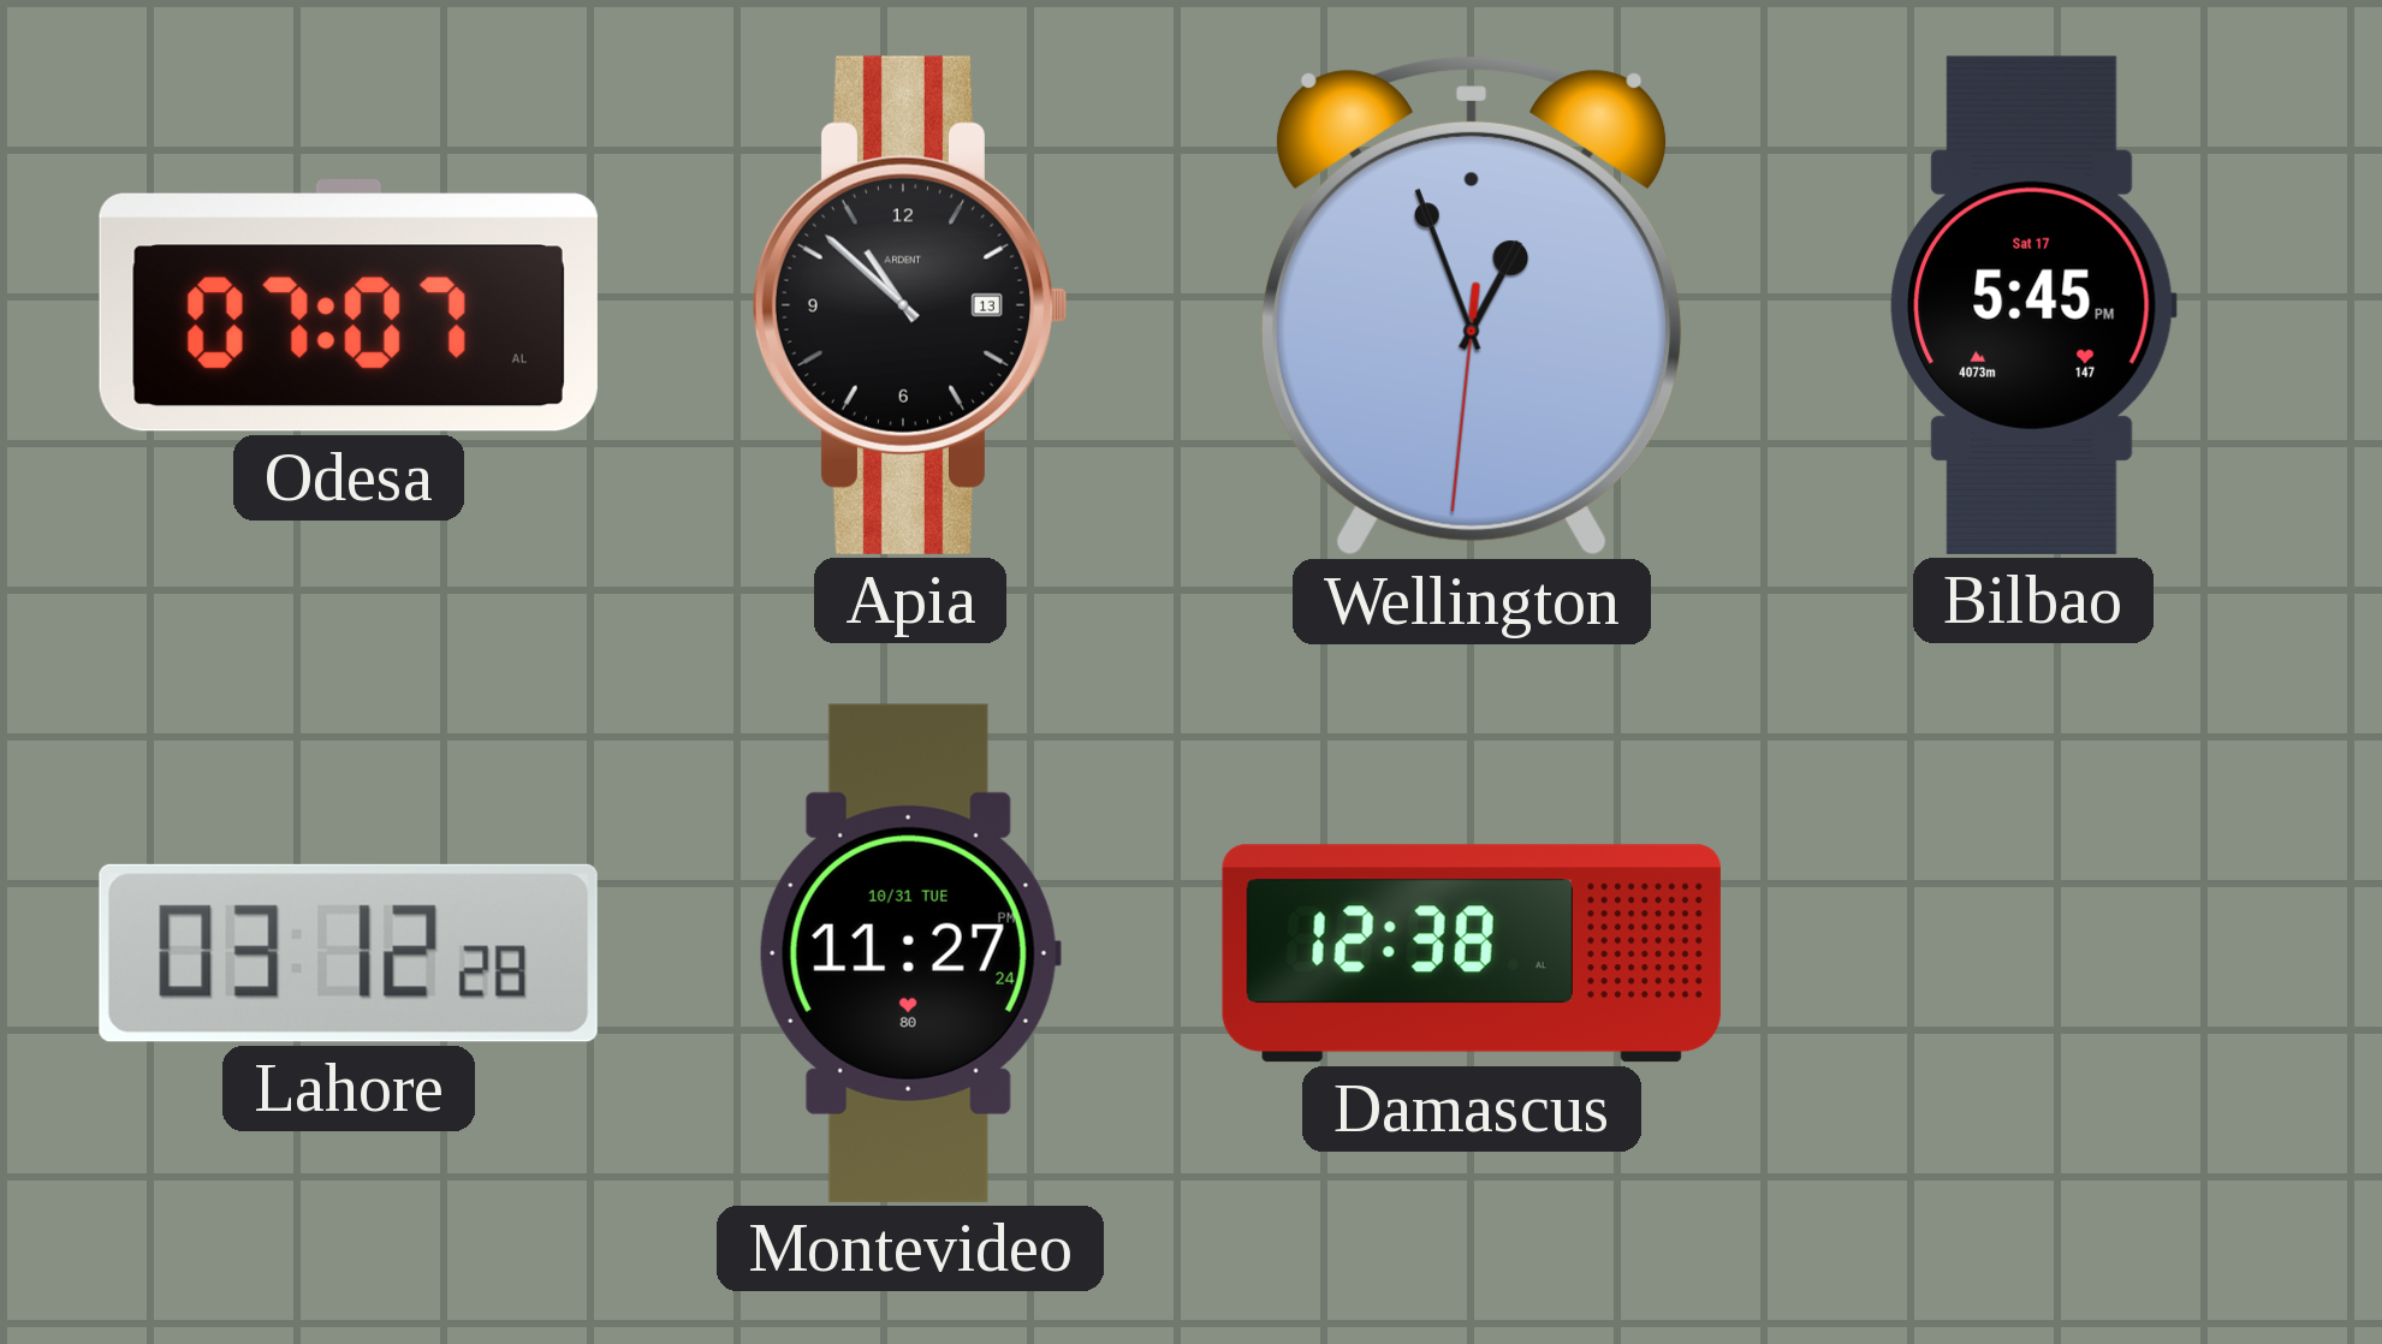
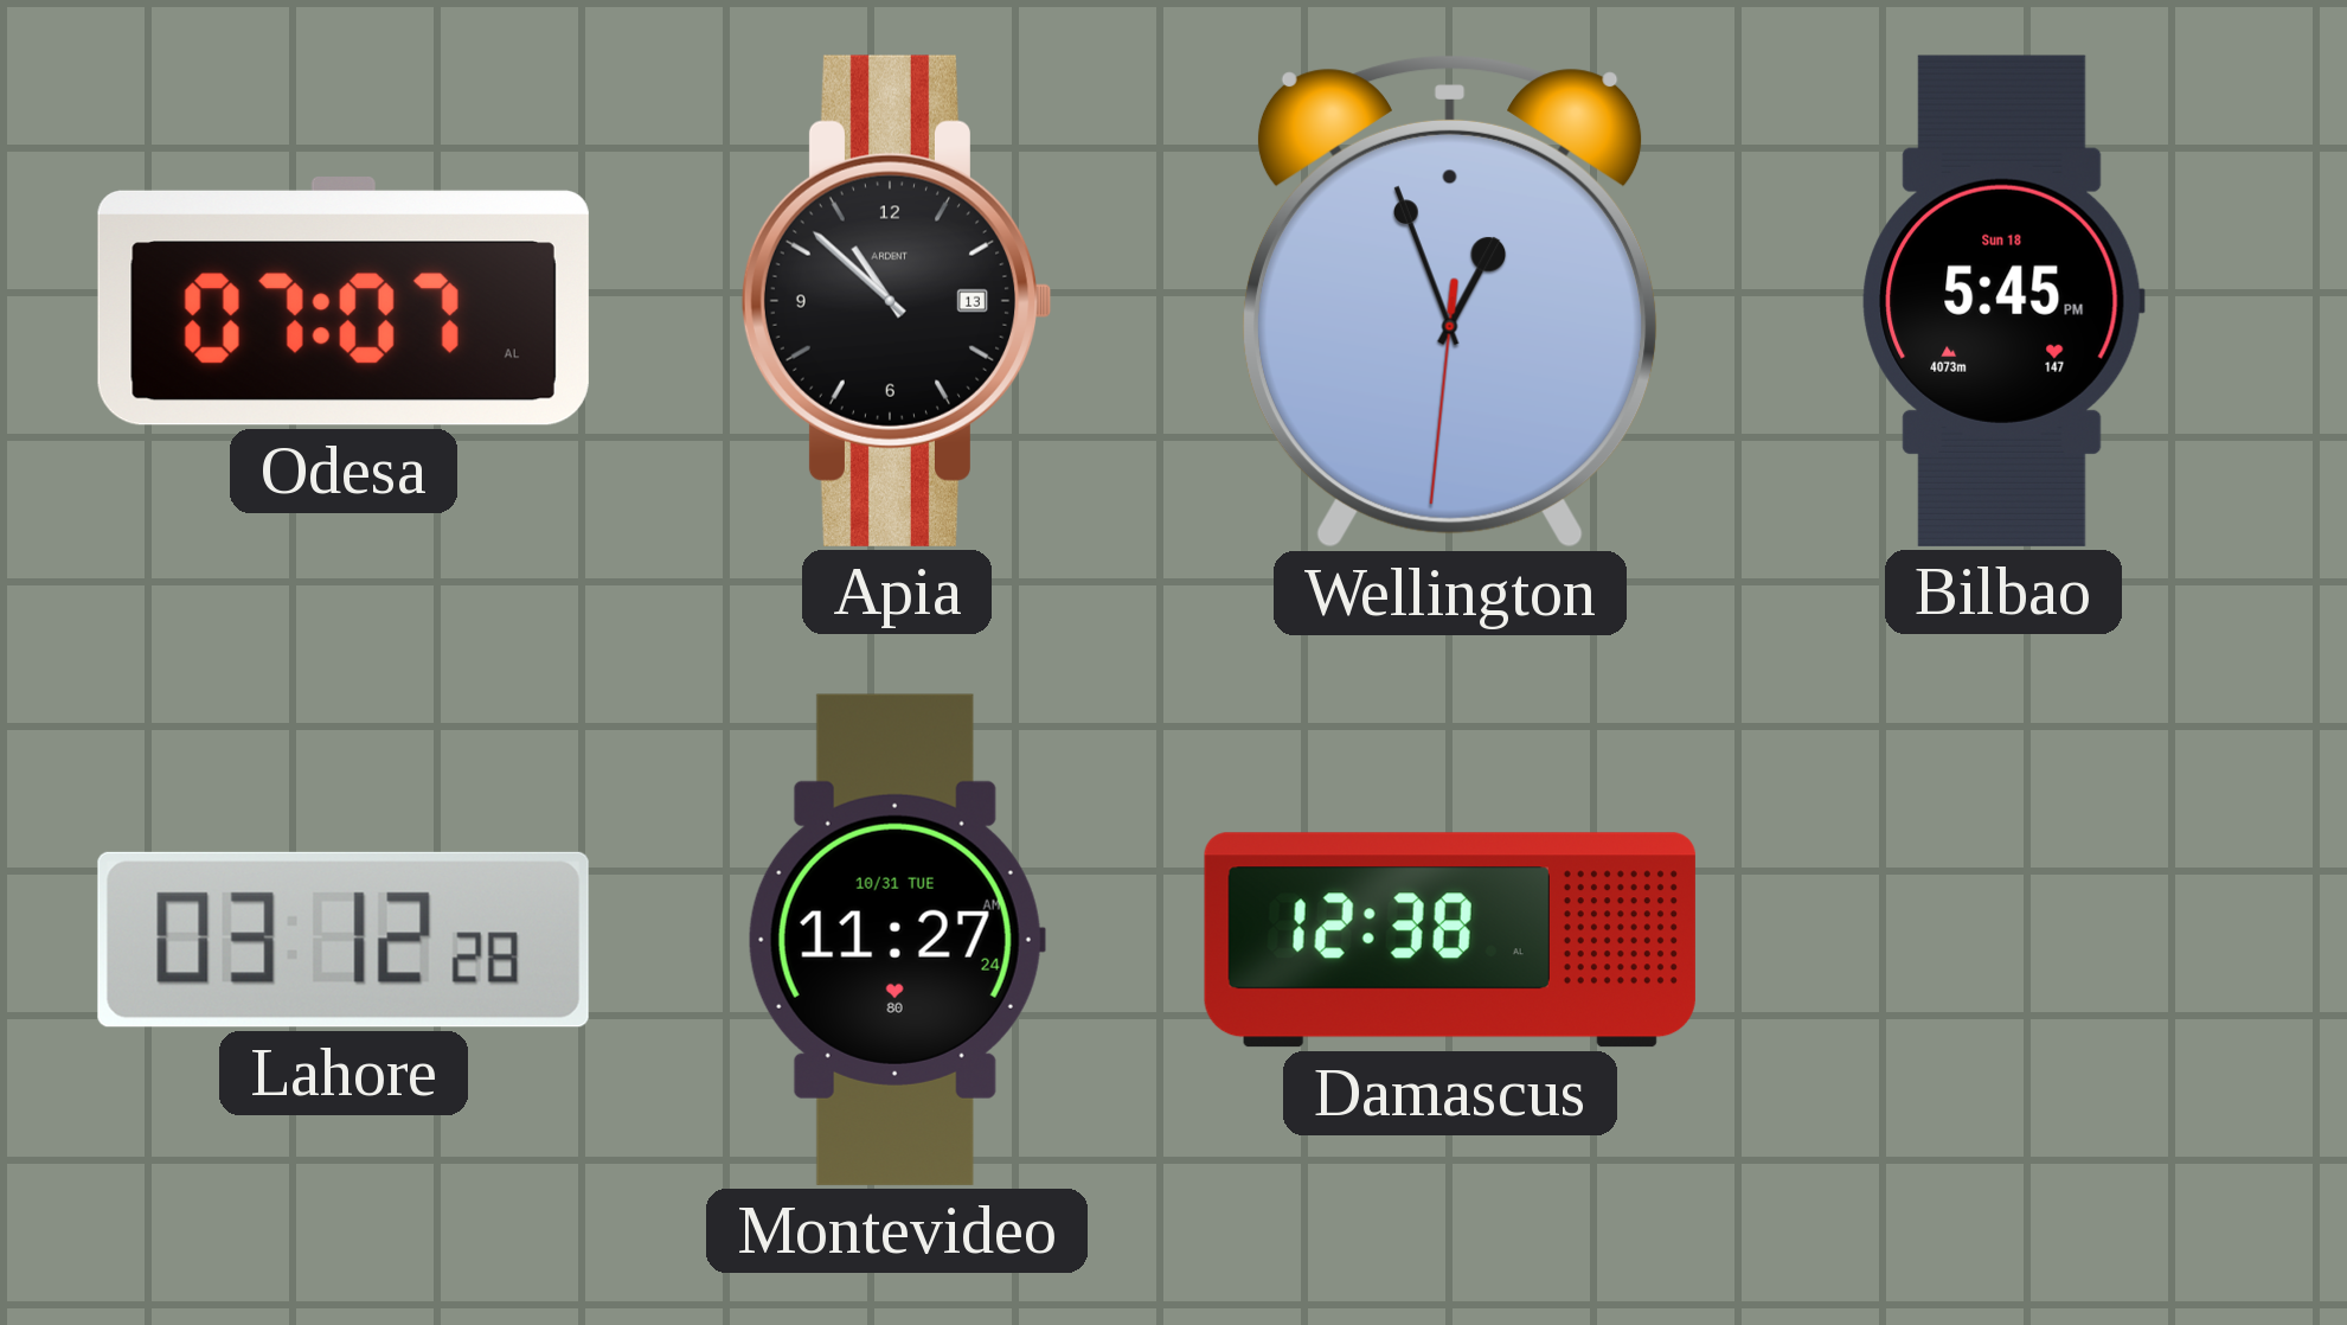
Bilbao date: Sat 17 -> Sun 18 (2003, 301)
Montevideo: 11:27:24 PM -> 11:27:24 AM (897, 940)
